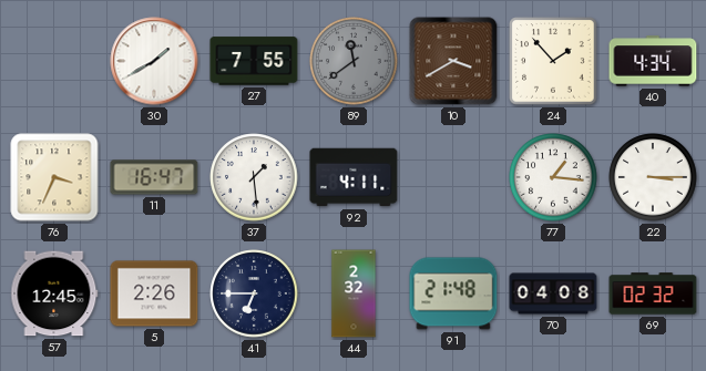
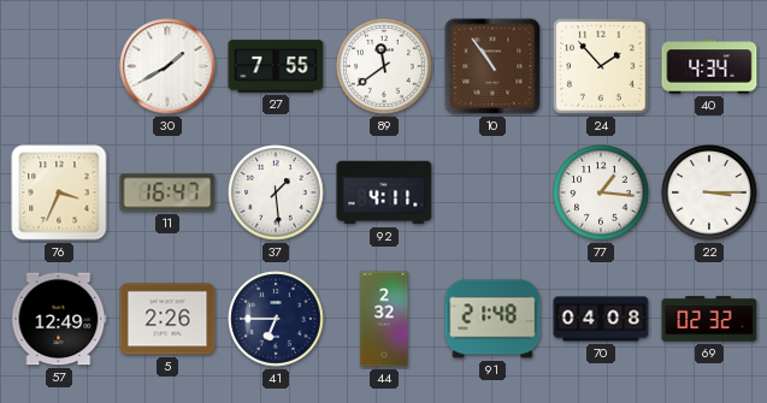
89 dial: grey -> white (384, 66)
10: 3:40 -> 10:54 (492, 66)
57: 12:45 -> 12:49 (59, 319)
